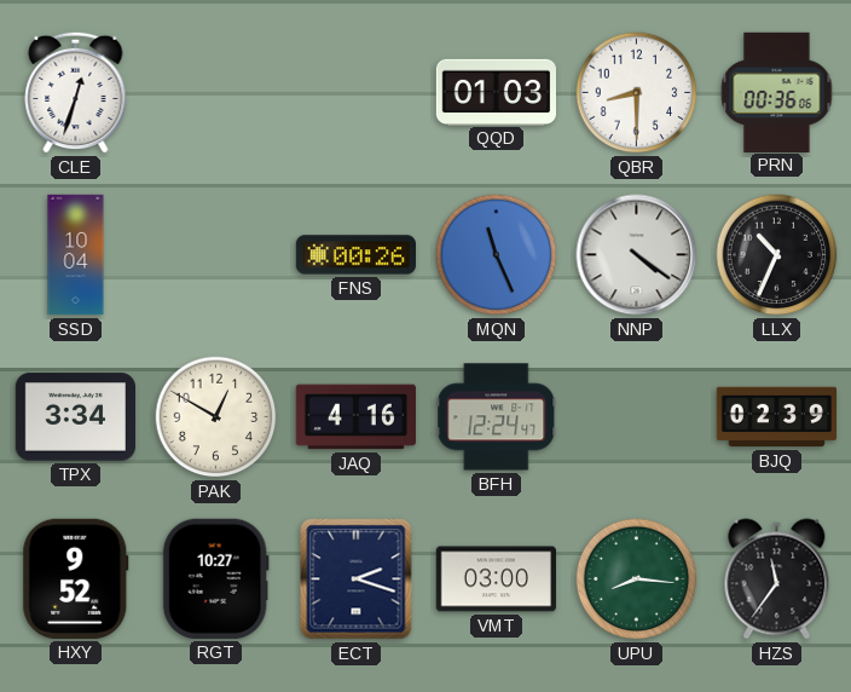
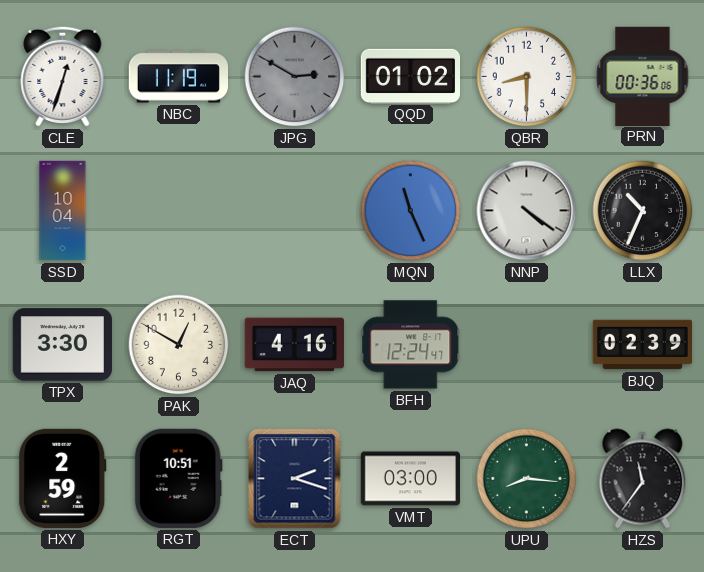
NBC: none -> 11:19 (178, 77)
JPG: none -> 2:50 (295, 77)
QQD: 01:03 -> 01:02 (410, 76)
FNS: 00:26 -> none (355, 255)
TPX: 3:34 -> 3:30 (62, 345)
HXY: 9:52 -> 2:59 (63, 478)
RGT: 10:27 -> 10:51 (178, 478)
